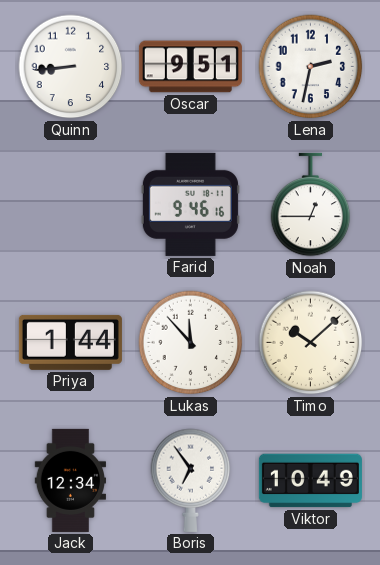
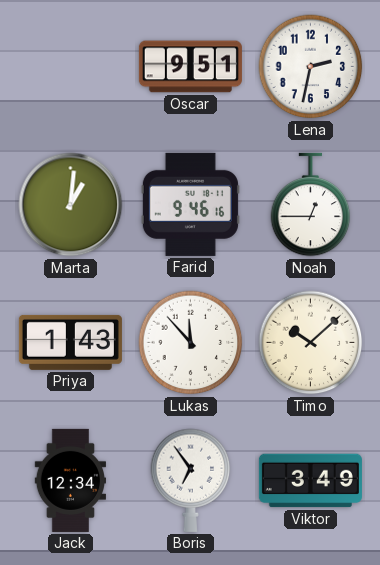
Quinn: 8:44 -> none (71, 67)
Marta: none -> 1:01 (71, 205)
Priya: 1:44 -> 1:43 (70, 342)
Viktor: 10:49 -> 3:49 (310, 481)
